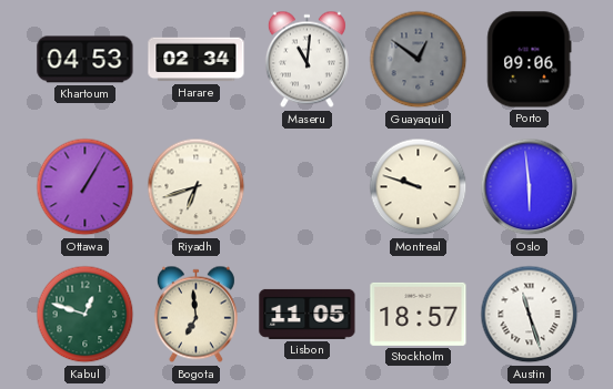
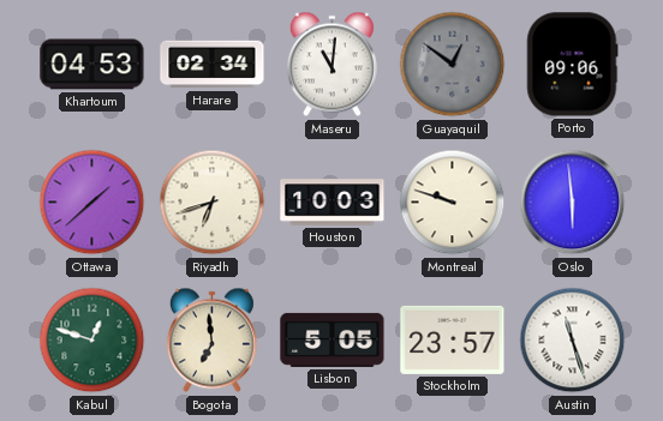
Ottawa: 1:05 -> 1:38 (92, 203)
Houston: none -> 10:03 (333, 203)
Lisbon: 11:05 -> 5:05 (333, 339)
Stockholm: 18:57 -> 23:57 (453, 339)
